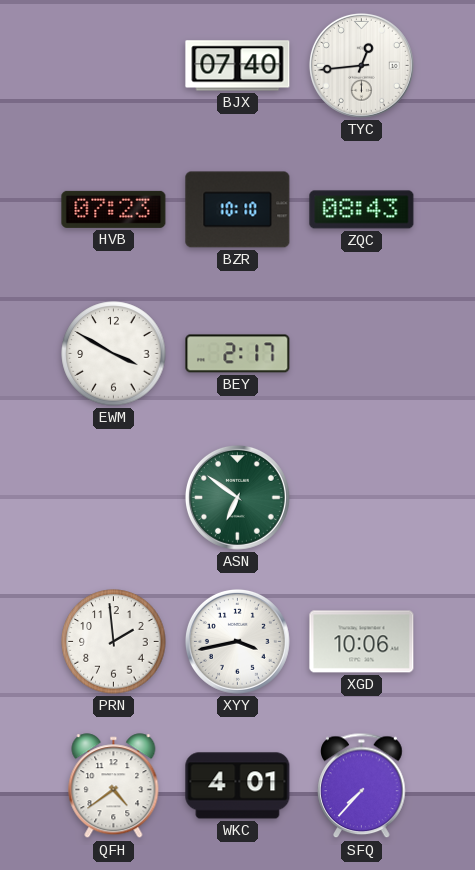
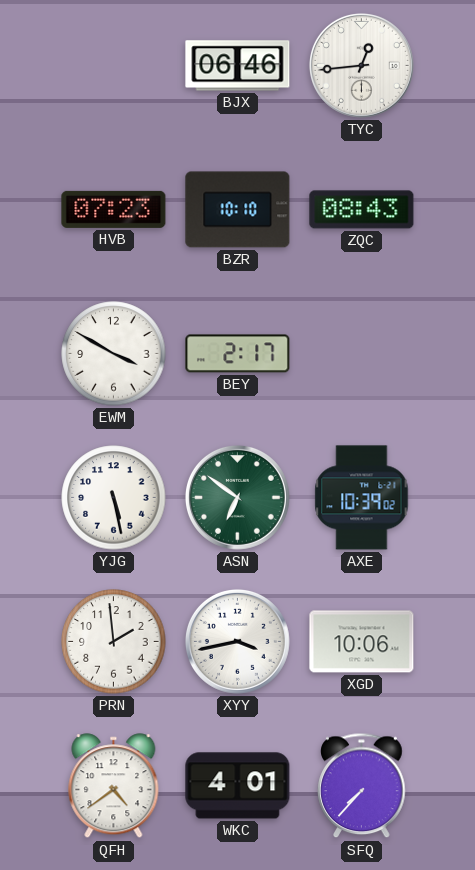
BJX: 07:40 -> 06:46 (238, 66)
YJG: none -> 5:28 (114, 498)
AXE: none -> 10:39 (362, 498)
